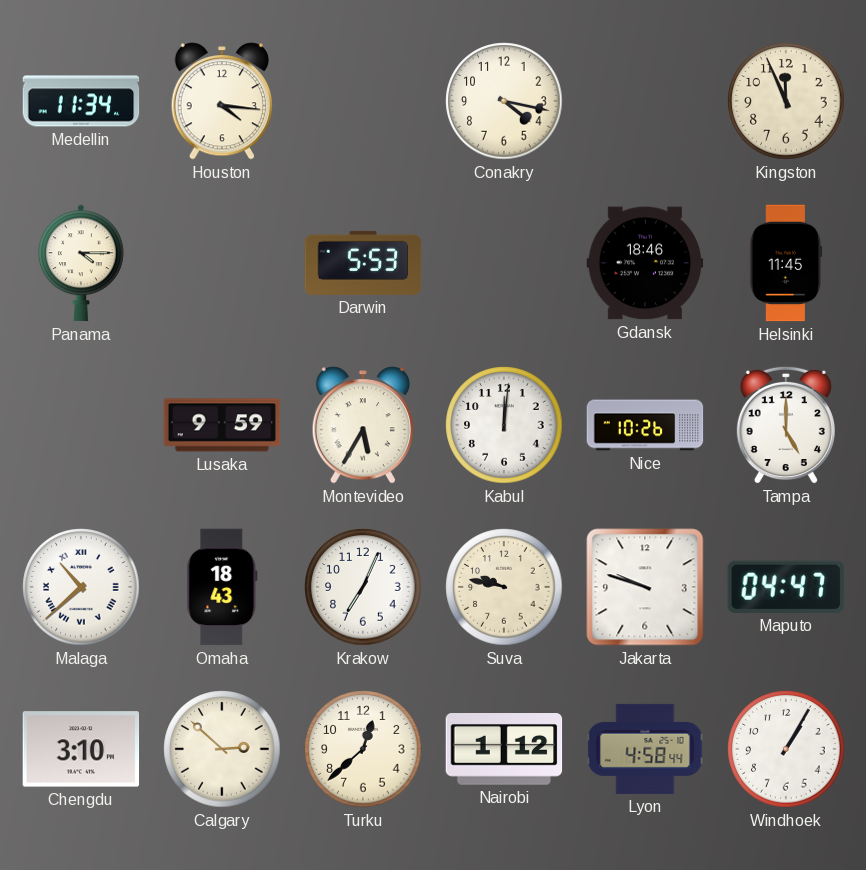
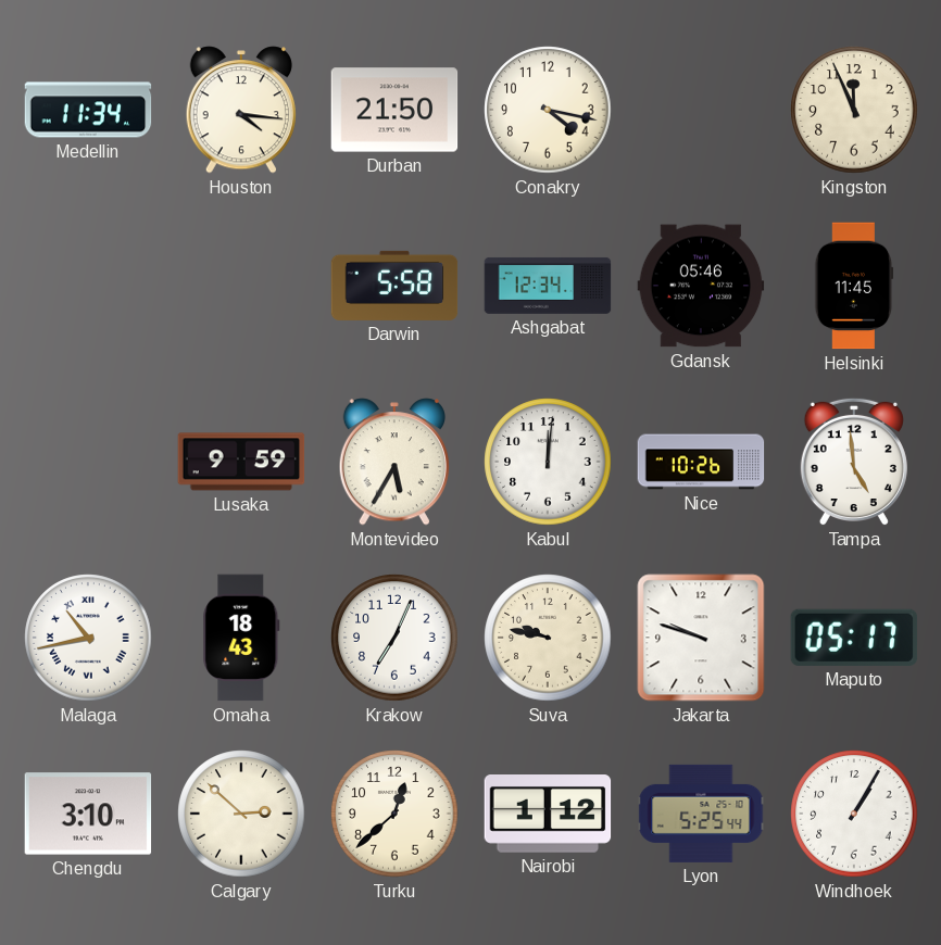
Durban: none -> 21:50 (394, 110)
Panama: 4:15 -> none (81, 263)
Darwin: 5:53 -> 5:58 (394, 286)
Ashgabat: none -> 12:34 (548, 286)
Gdansk: 18:46 -> 05:46 (701, 286)
Tampa: 5:00 -> 4:59 (854, 462)
Malaga: 10:38 -> 10:43 (88, 638)
Maputo: 04:47 -> 05:17 (854, 638)
Lyon: 4:58 -> 5:25 (701, 814)
